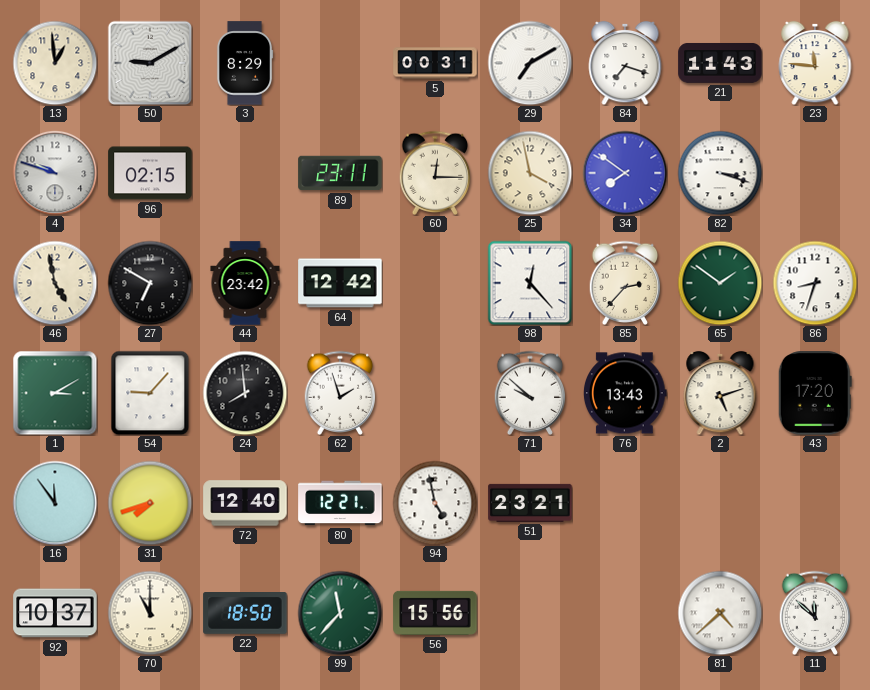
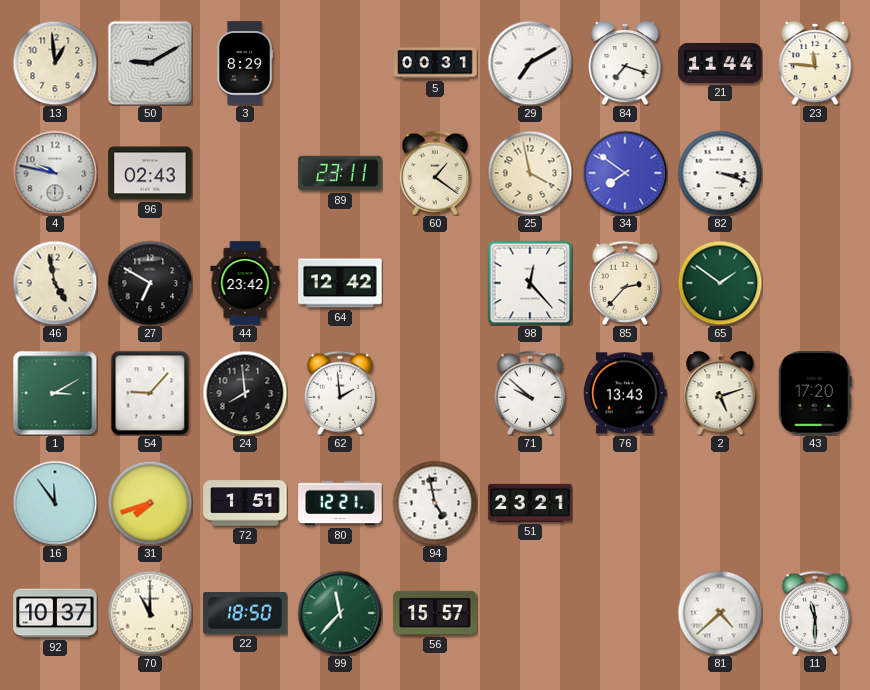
21: 11:43 -> 11:44 (720, 63)
4: 9:48 -> 9:47 (55, 173)
96: 02:15 -> 02:43 (150, 173)
60: 12:15 -> 1:21 (435, 172)
86: 8:33 -> none (815, 283)
62: 1:57 -> 1:59 (340, 392)
72: 12:40 -> 1:51 (245, 503)
56: 15:56 -> 15:57 (435, 613)
11: 11:52 -> 11:30 (815, 612)
